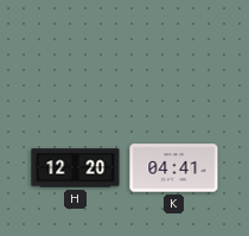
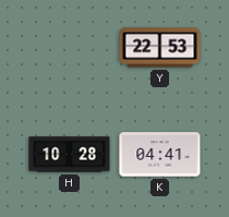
Y: none -> 22:53 (160, 48)
H: 12:20 -> 10:28 (70, 155)
